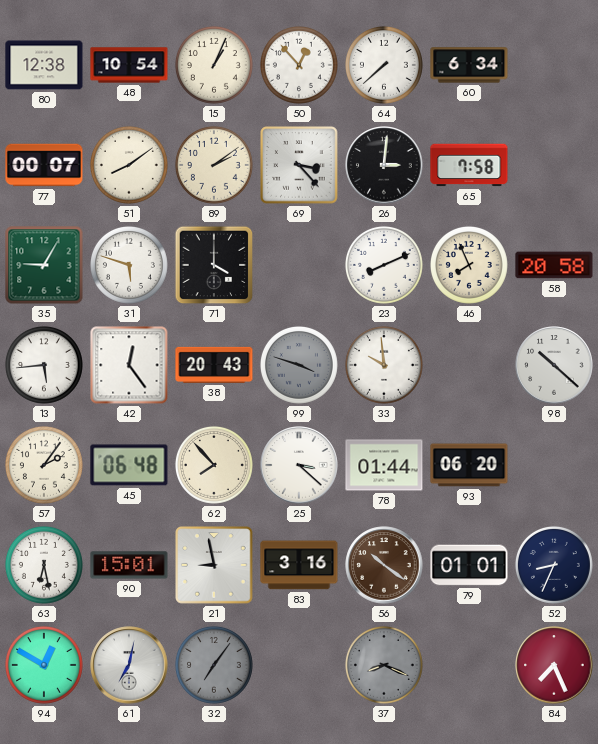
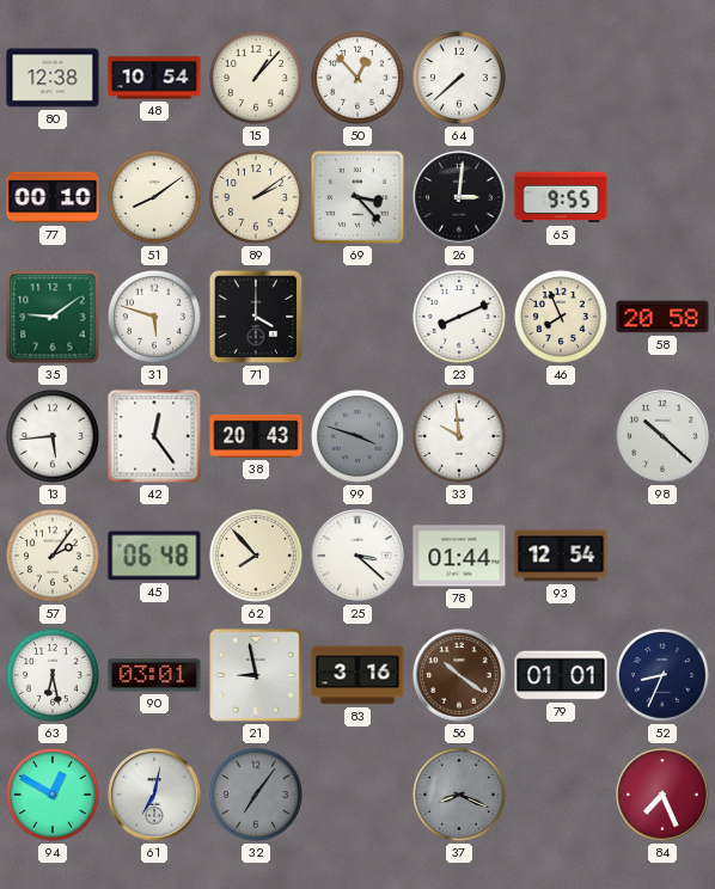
15: 1:04 -> 1:07 (256, 78)
60: 6:34 -> none (469, 65)
77: 00:07 -> 00:10 (53, 197)
65: 7:58 -> 9:55 (561, 197)
35: 9:05 -> 9:09 (53, 317)
93: 06:20 -> 12:54 (561, 556)
90: 15:01 -> 03:01 (154, 675)
